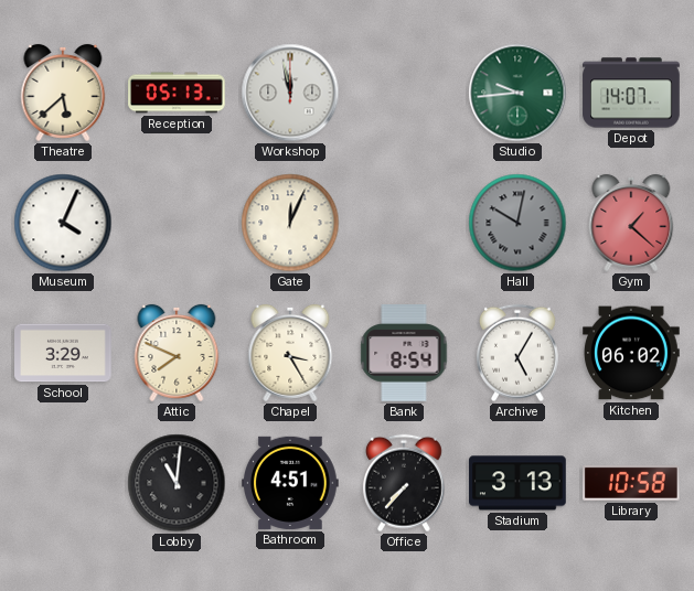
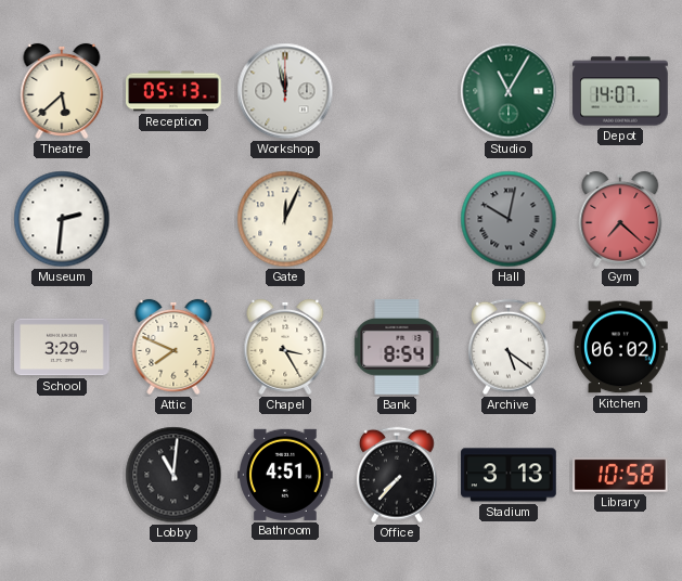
Studio: 9:44 -> 11:05 (509, 91)
Museum: 4:04 -> 2:31 (62, 219)
Gym: 1:22 -> 7:22 (620, 219)
Archive: 5:05 -> 5:21 (509, 347)
